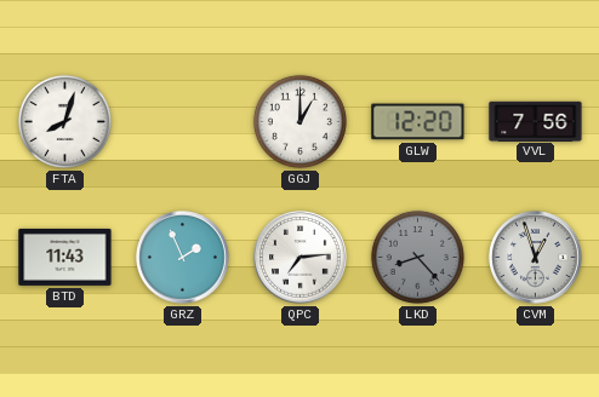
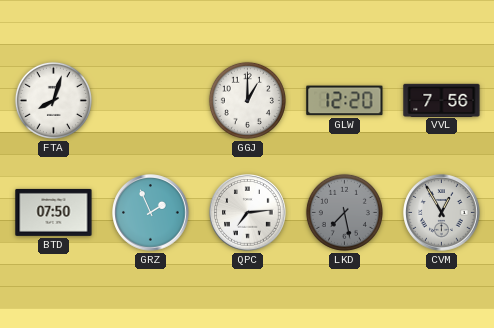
BTD: 11:43 -> 07:50 (54, 212)
LKD: 8:23 -> 7:28 (344, 212)
CVM: 12:57 -> 12:55 (442, 213)
